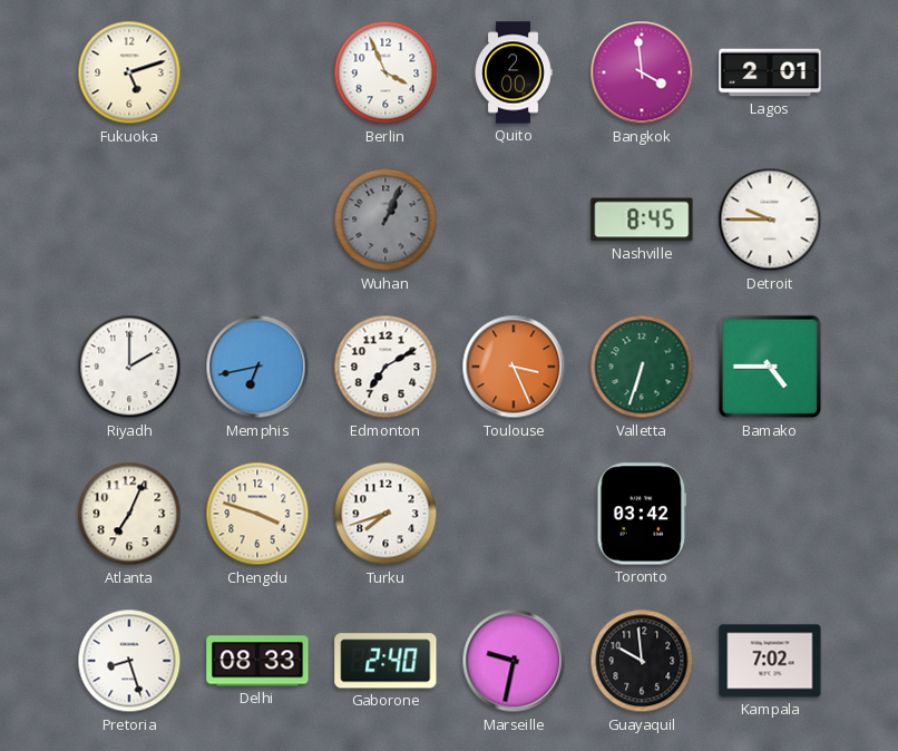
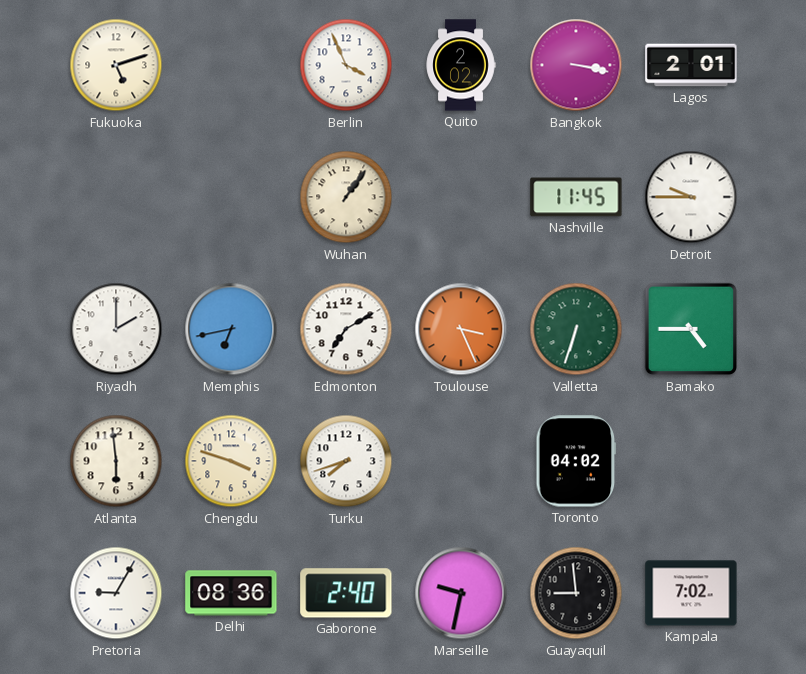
Quito: 2:00 -> 2:02 (461, 65)
Bangkok: 3:59 -> 3:17 (576, 65)
Wuhan: 1:04 -> 1:06 (346, 197)
Wuhan dial: grey -> cream (346, 197)
Nashville: 8:45 -> 11:45 (576, 197)
Atlanta: 7:04 -> 5:59 (116, 461)
Toronto: 03:42 -> 04:02 (576, 461)
Pretoria: 8:27 -> 9:05 (116, 593)
Delhi: 08:33 -> 08:36 (231, 593)
Guayaquil: 9:59 -> 8:59 (576, 593)
